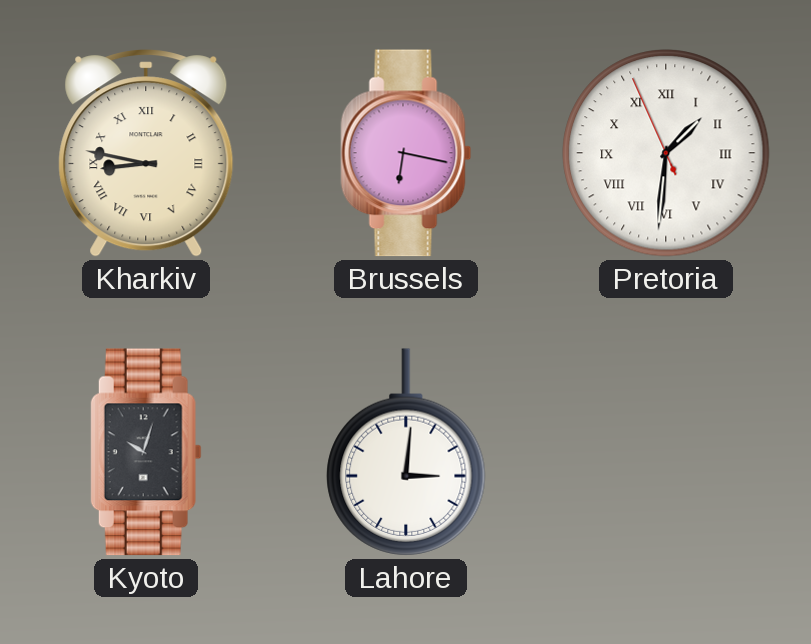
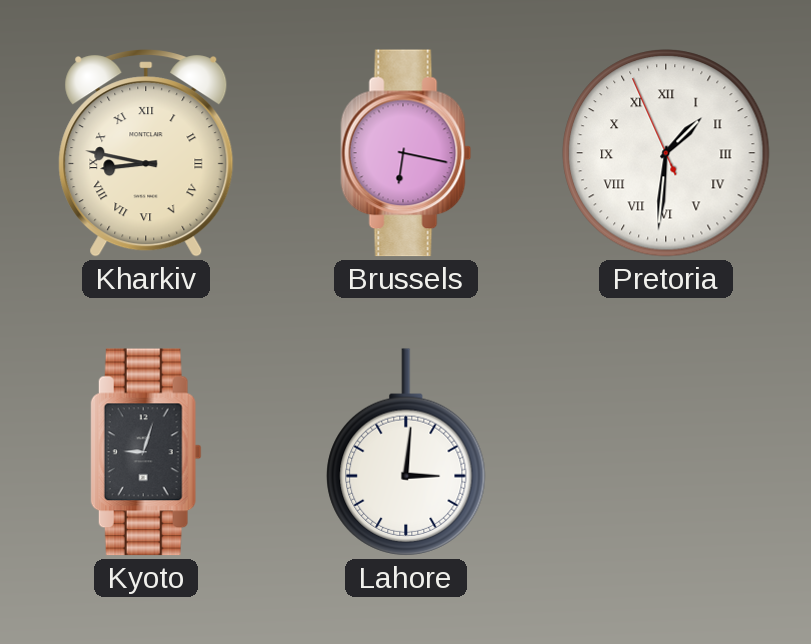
Kyoto: 10:03 -> 9:03 (146, 452)
